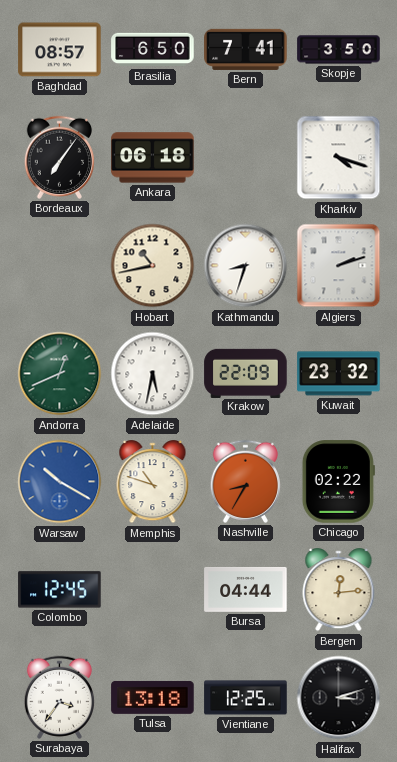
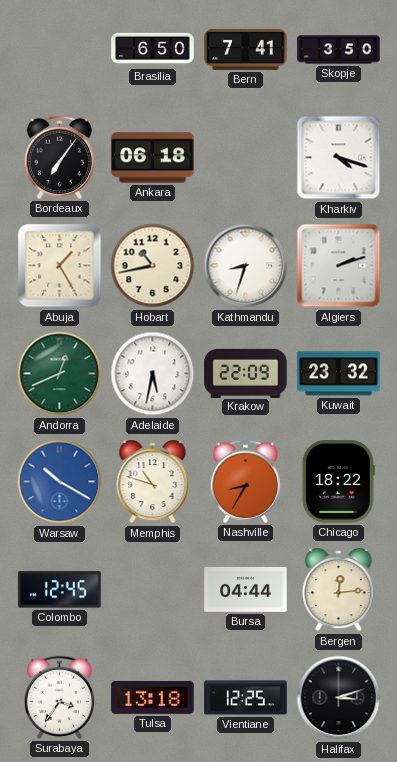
Baghdad: 08:57 -> none (60, 50)
Abuja: none -> 1:25 (60, 266)
Chicago: 02:22 -> 18:22 (338, 482)
